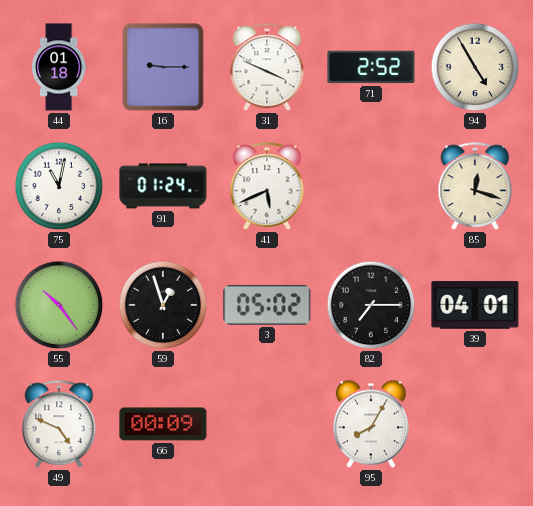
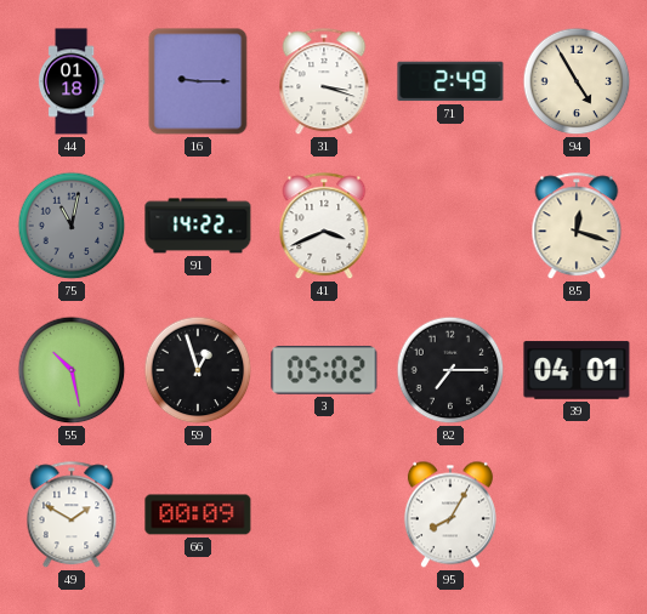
31: 3:49 -> 3:18 (324, 83)
71: 2:52 -> 2:49 (450, 81)
75 dial: white -> grey (72, 226)
91: 01:24 -> 14:22 (198, 226)
41: 5:41 -> 3:41 (324, 227)
55: 10:24 -> 10:28 (72, 370)
49: 4:49 -> 1:50 (72, 516)
